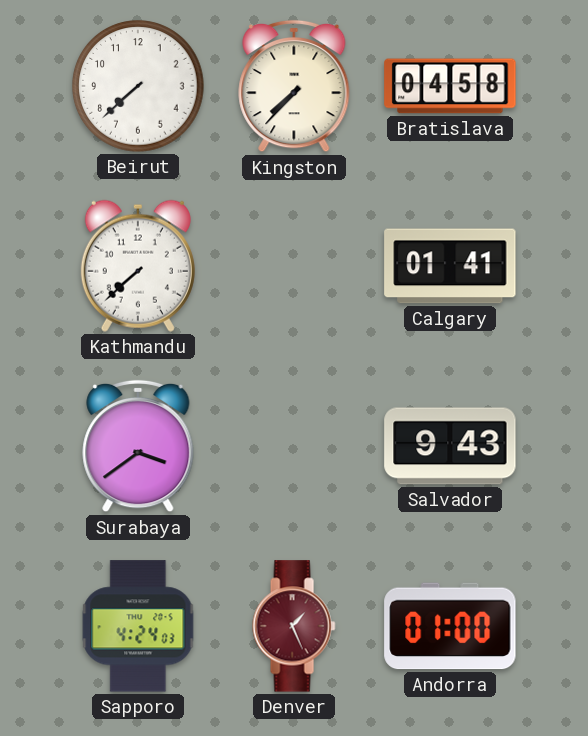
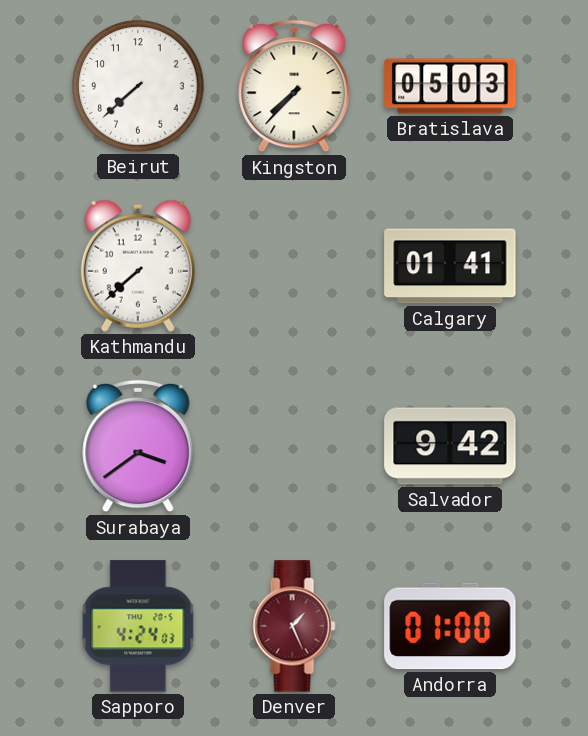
Bratislava: 04:58 -> 05:03 (450, 86)
Salvador: 9:43 -> 9:42 (450, 446)
